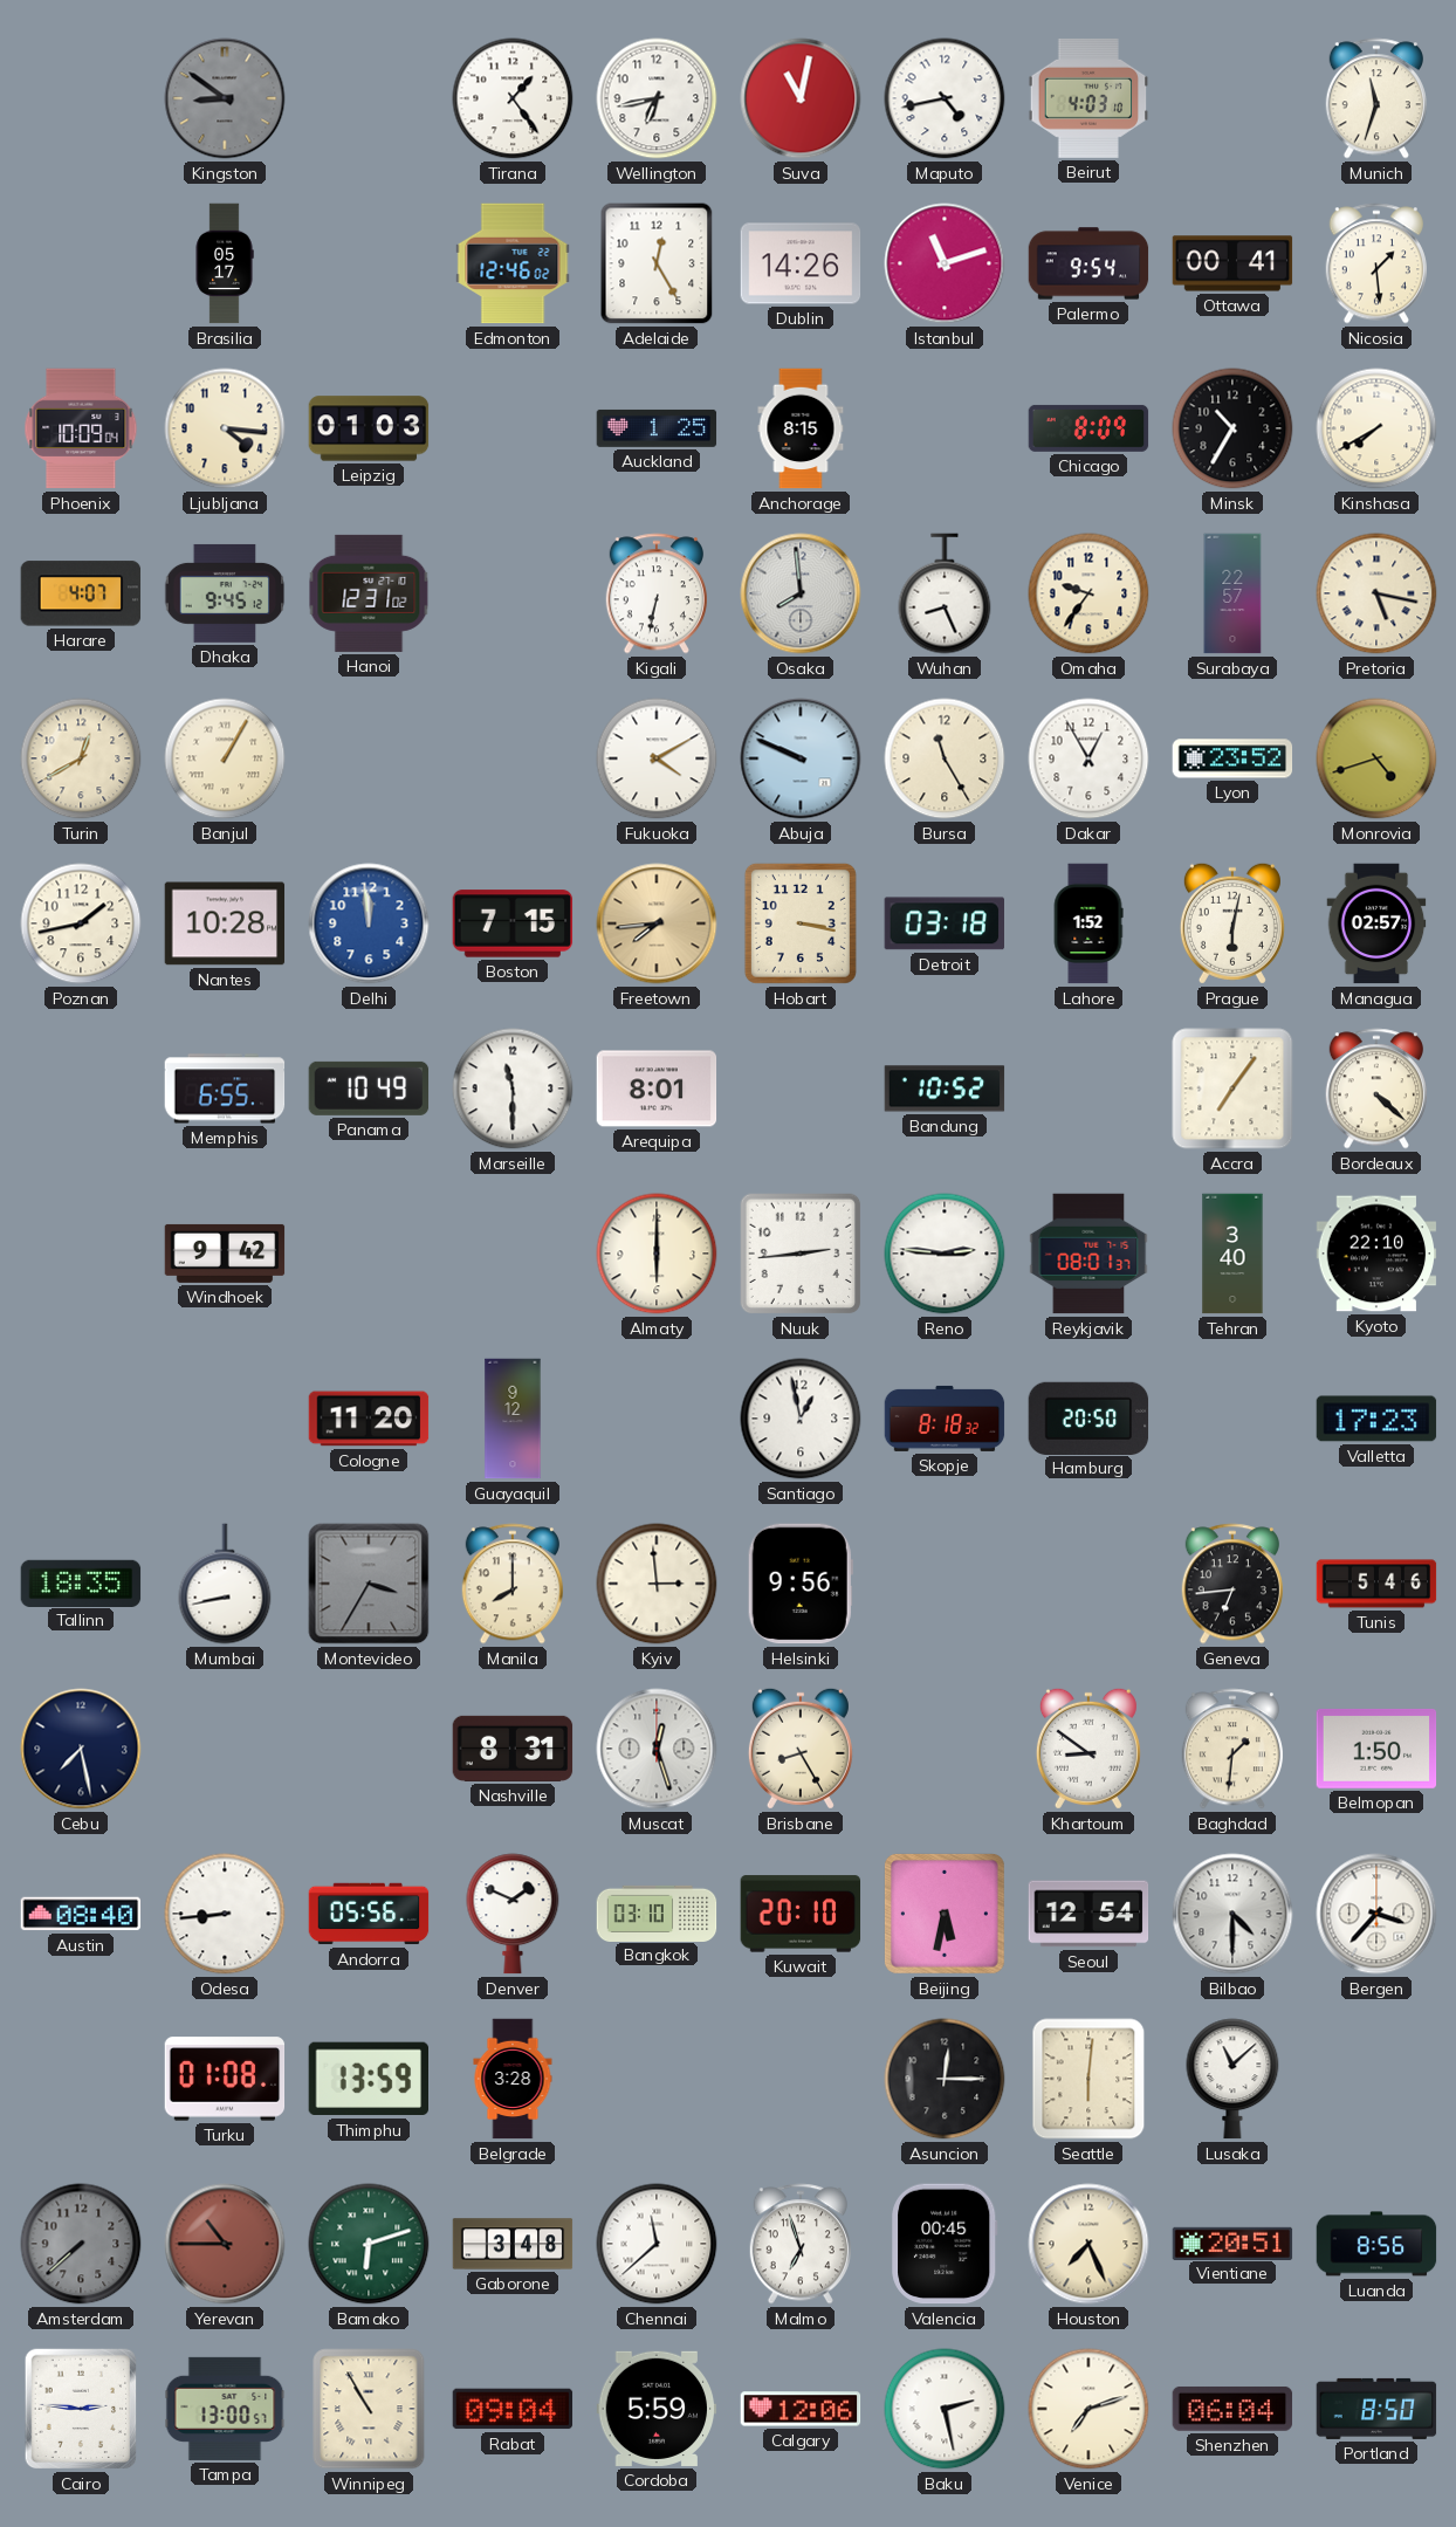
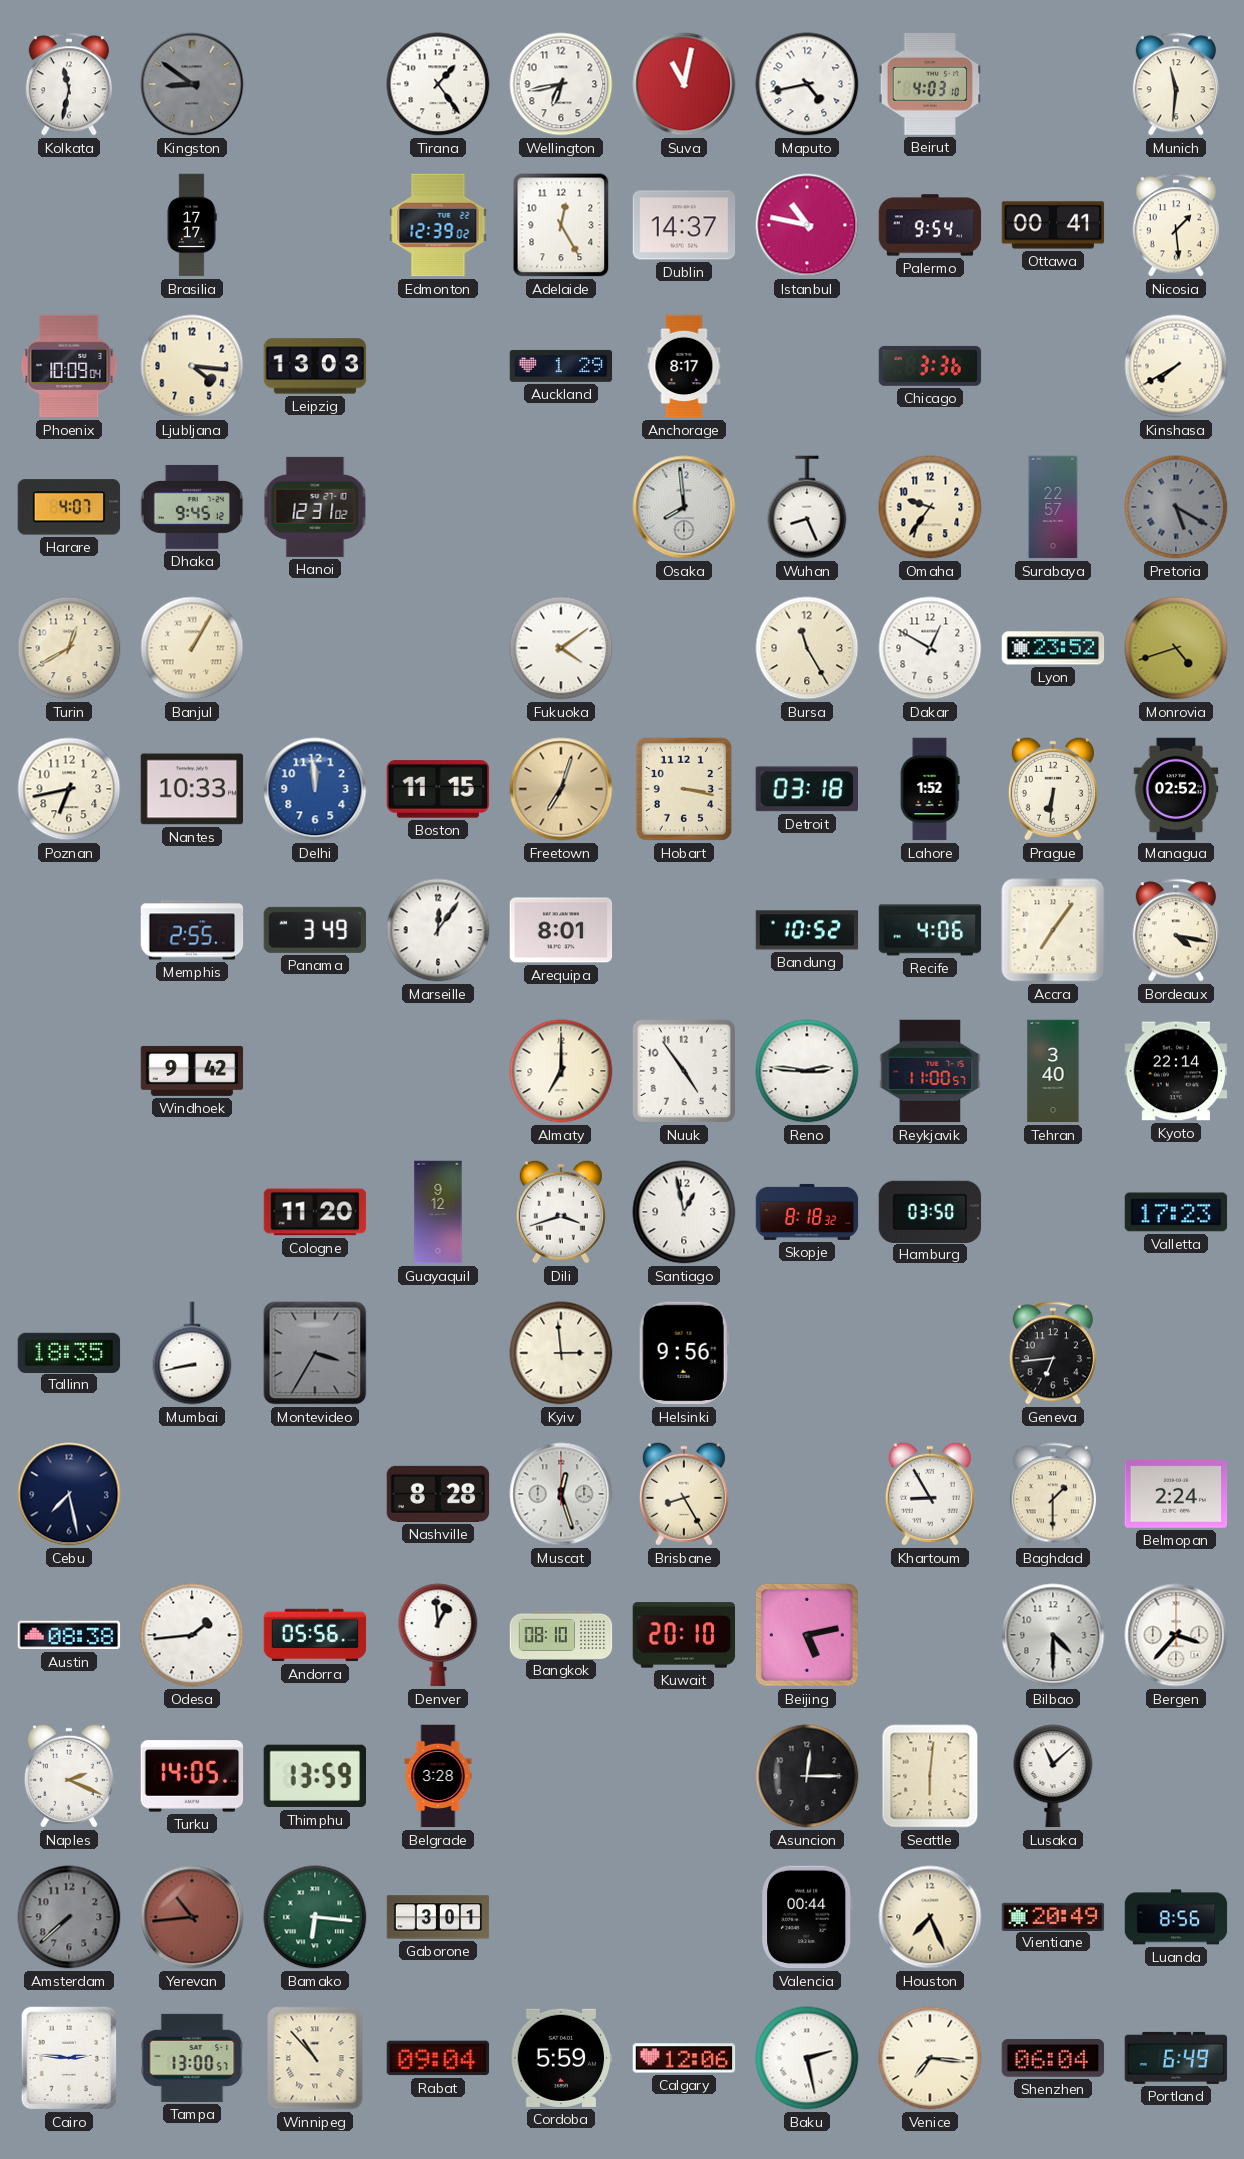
Kolkata: none -> 11:32 (69, 84)
Munich: 11:33 -> 11:31 (1176, 84)
Brasilia: 05:17 -> 17:17 (192, 225)
Edmonton: 12:46 -> 12:39 (438, 225)
Dublin: 14:26 -> 14:37 (684, 225)
Istanbul: 11:12 -> 10:47 (807, 225)
Leipzig: 01:03 -> 13:03 (315, 366)
Auckland: 1:25 -> 1:29 (561, 366)
Anchorage: 8:15 -> 8:17 (684, 366)
Chicago: 8:09 -> 3:36 (930, 366)
Minsk: 10:35 -> none (1232, 428)
Kigali: 6:32 -> none (657, 593)
Pretoria: 5:17 -> 5:20 (1176, 507)
Pretoria dial: cream -> grey (1176, 507)
Fukuoka: 4:10 -> 4:09 (561, 648)
Abuja: 9:49 -> none (801, 758)
Dakar: 12:55 -> 12:50 (930, 648)
Poznan: 1:43 -> 6:43 (69, 789)
Nantes: 10:28 -> 10:33 (192, 789)
Boston: 7:15 -> 11:15 (438, 789)
Freetown: 7:44 -> 7:03 (561, 789)
Prague: 6:02 -> 6:31 (1053, 789)
Managua: 02:57 -> 02:52 (1176, 789)
Memphis: 6:55 -> 2:55 (192, 930)
Panama: 10:49 -> 3:49 (315, 930)
Marseille: 11:30 -> 12:06 (438, 930)
Recife: none -> 4:06 (930, 930)
Bordeaux: 4:22 -> 4:17 (1176, 930)
Almaty: 6:00 -> 7:00 (561, 1071)
Nuuk: 2:44 -> 4:54 (684, 1071)
Reykjavik: 08:01 -> 11:00 (930, 1071)
Kyoto: 22:10 -> 22:14 (1176, 1071)
Dili: none -> 3:42 (561, 1212)
Hamburg: 20:50 -> 03:50 (930, 1211)
Manila: 8:00 -> none (513, 1584)
Tunis: 5:46 -> none (1376, 1584)
Nashville: 8:31 -> 8:28 (438, 1494)
Khartoum: 8:51 -> 8:55 (930, 1494)
Baghdad: 1:31 -> 1:30 (1053, 1494)
Belmopan: 1:50 -> 2:24 (1176, 1494)
Austin: 08:40 -> 08:38 (69, 1635)
Odesa: 8:44 -> 1:44 (192, 1635)
Denver: 1:49 -> 12:59 (438, 1635)
Bangkok: 03:10 -> 08:10 (561, 1634)
Beijing: 5:32 -> 5:13 (807, 1635)
Seoul: 12:54 -> none (1088, 1914)
Naples: none -> 2:19 (69, 1776)
Turku: 01:08 -> 14:05 (192, 1776)
Yerevan: 10:45 -> 10:44 (192, 1917)
Bamako: 6:12 -> 6:16 (315, 1917)
Gaborone: 3:48 -> 3:01 (438, 1917)
Chennai: 11:38 -> none (657, 2244)
Malmo: 6:57 -> none (801, 2244)
Valencia: 00:45 -> 00:44 (807, 1917)
Vientiane: 20:51 -> 20:49 (1053, 1916)
Winnipeg: 10:55 -> 10:53 (315, 2058)
Venice: 7:12 -> 7:16 (930, 2058)
Portland: 8:50 -> 6:49 (1176, 2058)
